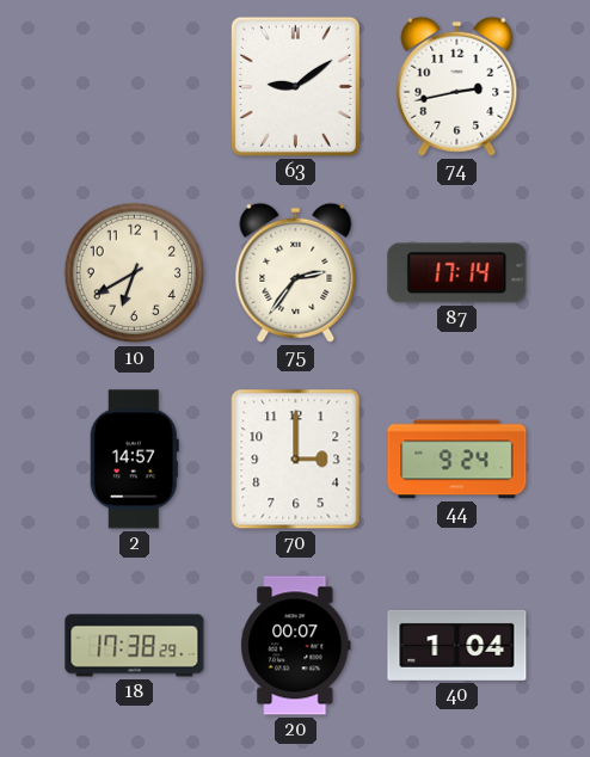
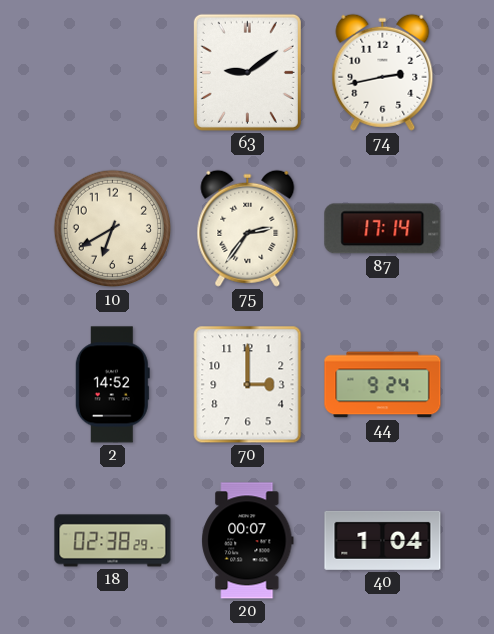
2: 14:57 -> 14:52 (112, 385)
18: 17:38 -> 02:38 (113, 541)
